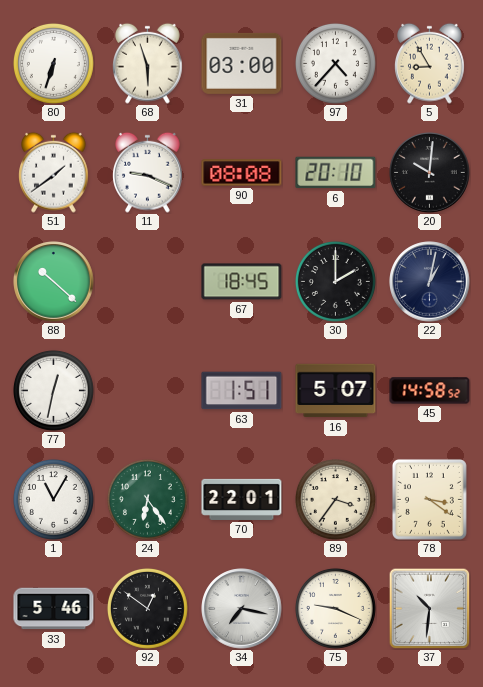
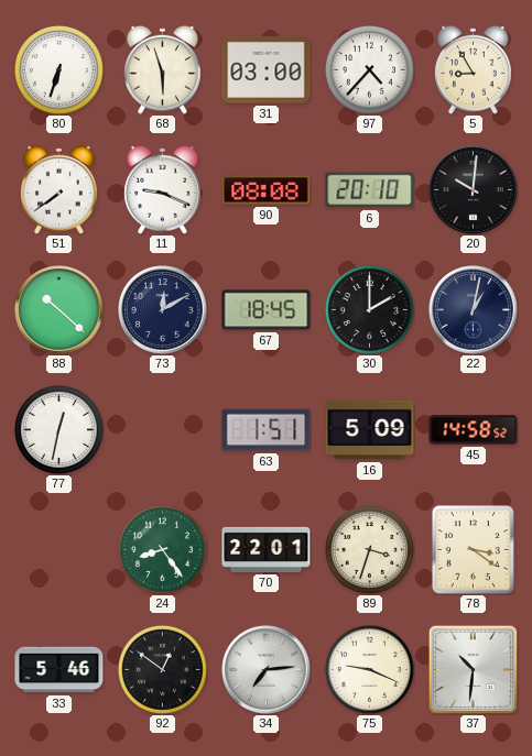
51: 1:39 -> 7:39 (59, 189)
73: none -> 12:10 (163, 310)
16: 5:07 -> 5:09 (370, 430)
1: 11:05 -> none (53, 499)
24: 6:24 -> 8:24 (162, 549)
89: 3:36 -> 3:33 (369, 549)
34: 7:17 -> 7:14 (267, 670)
